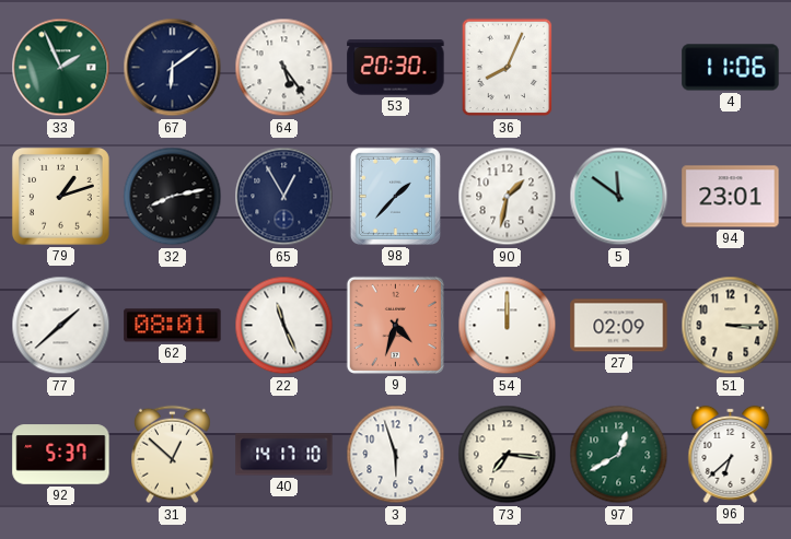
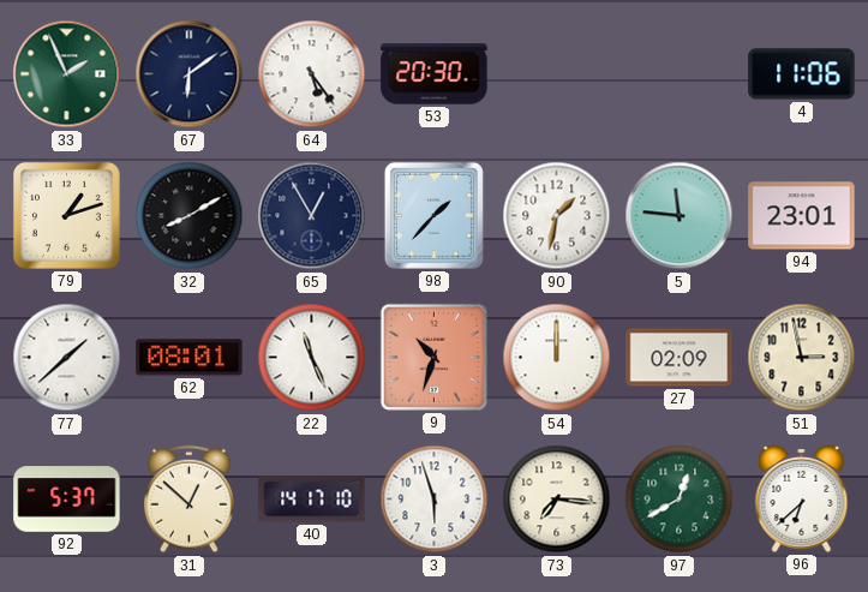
36: 8:04 -> none (508, 68)
32: 8:13 -> 8:10 (190, 216)
5: 11:51 -> 11:46 (680, 216)
9: 4:33 -> 10:33 (433, 357)
51: 3:15 -> 2:58 (802, 358)
